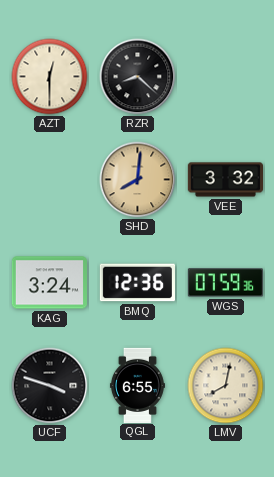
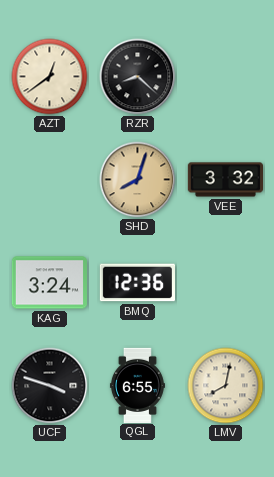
AZT: 12:30 -> 12:39 (50, 77)
SHD: 8:01 -> 8:03 (138, 180)
WGS: 07:59 -> none (225, 283)
